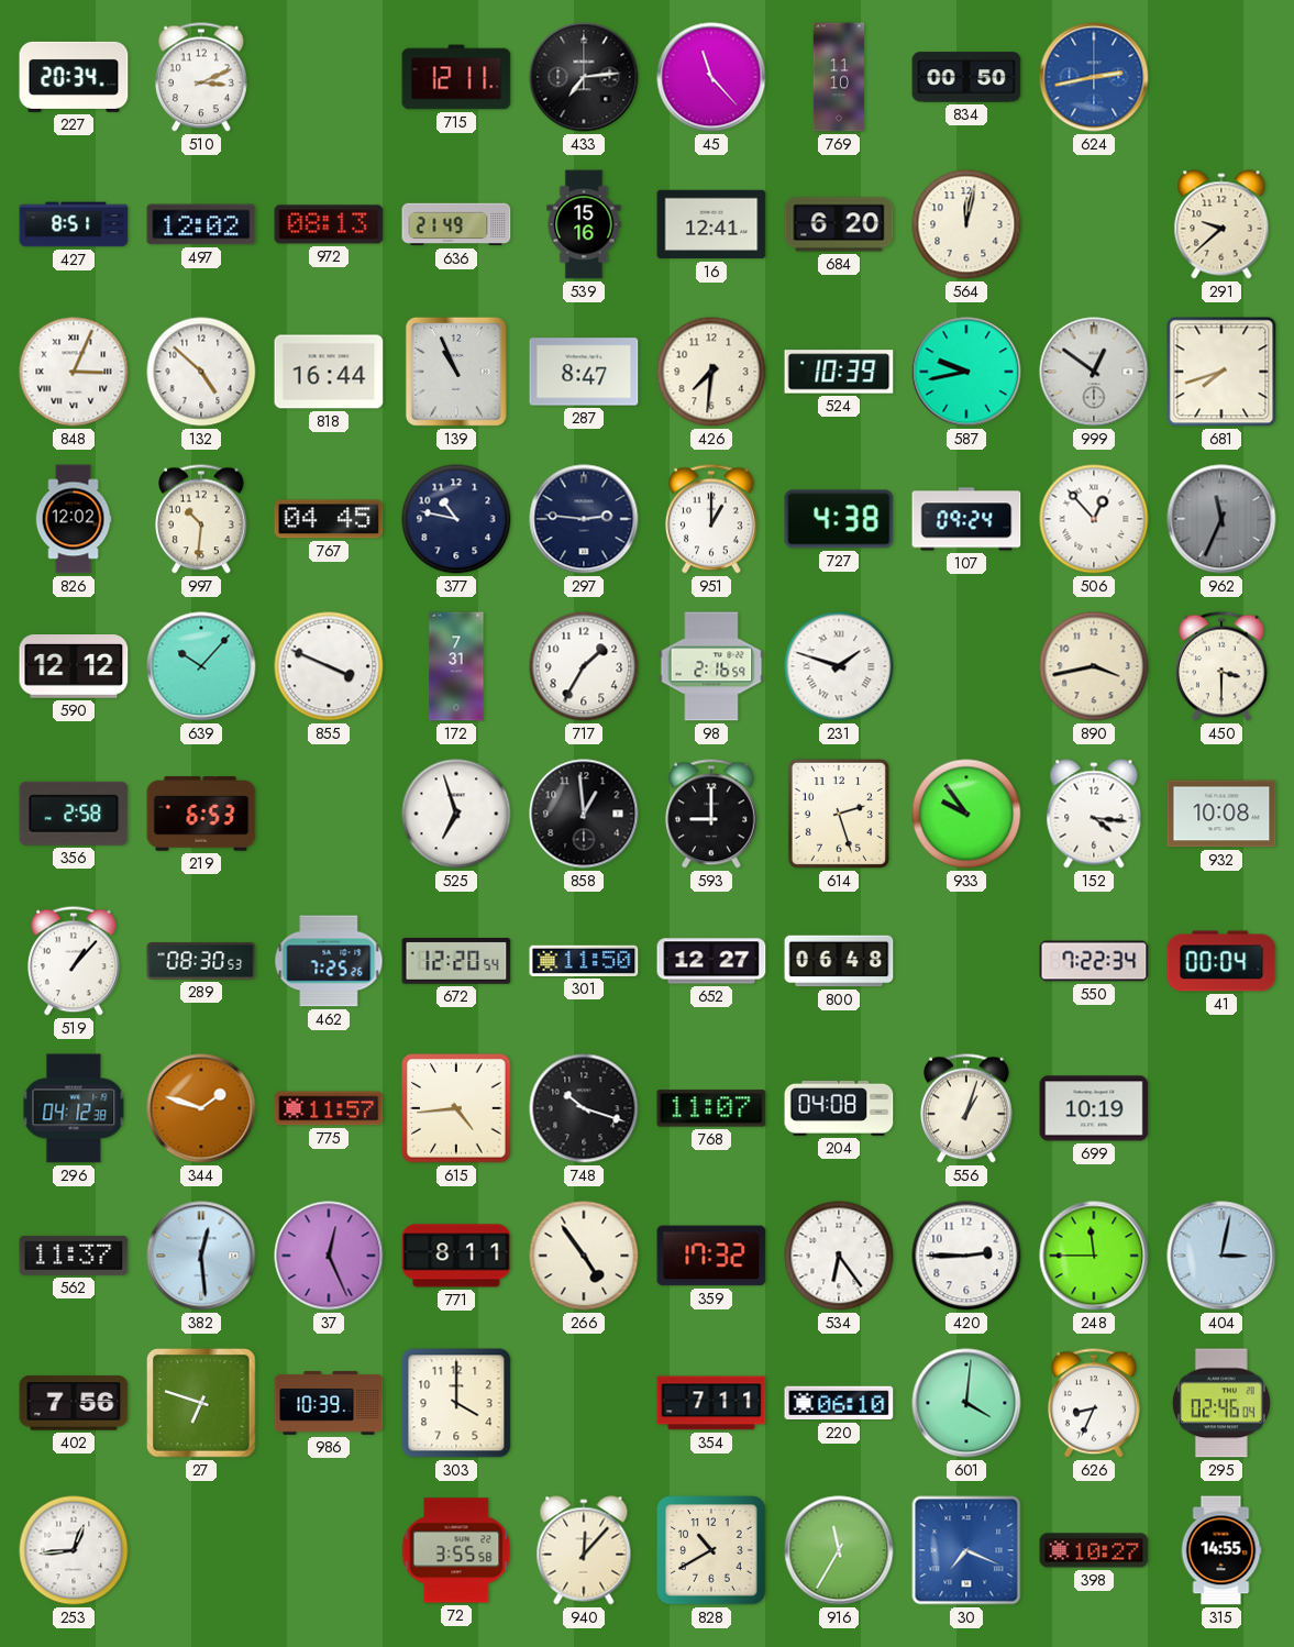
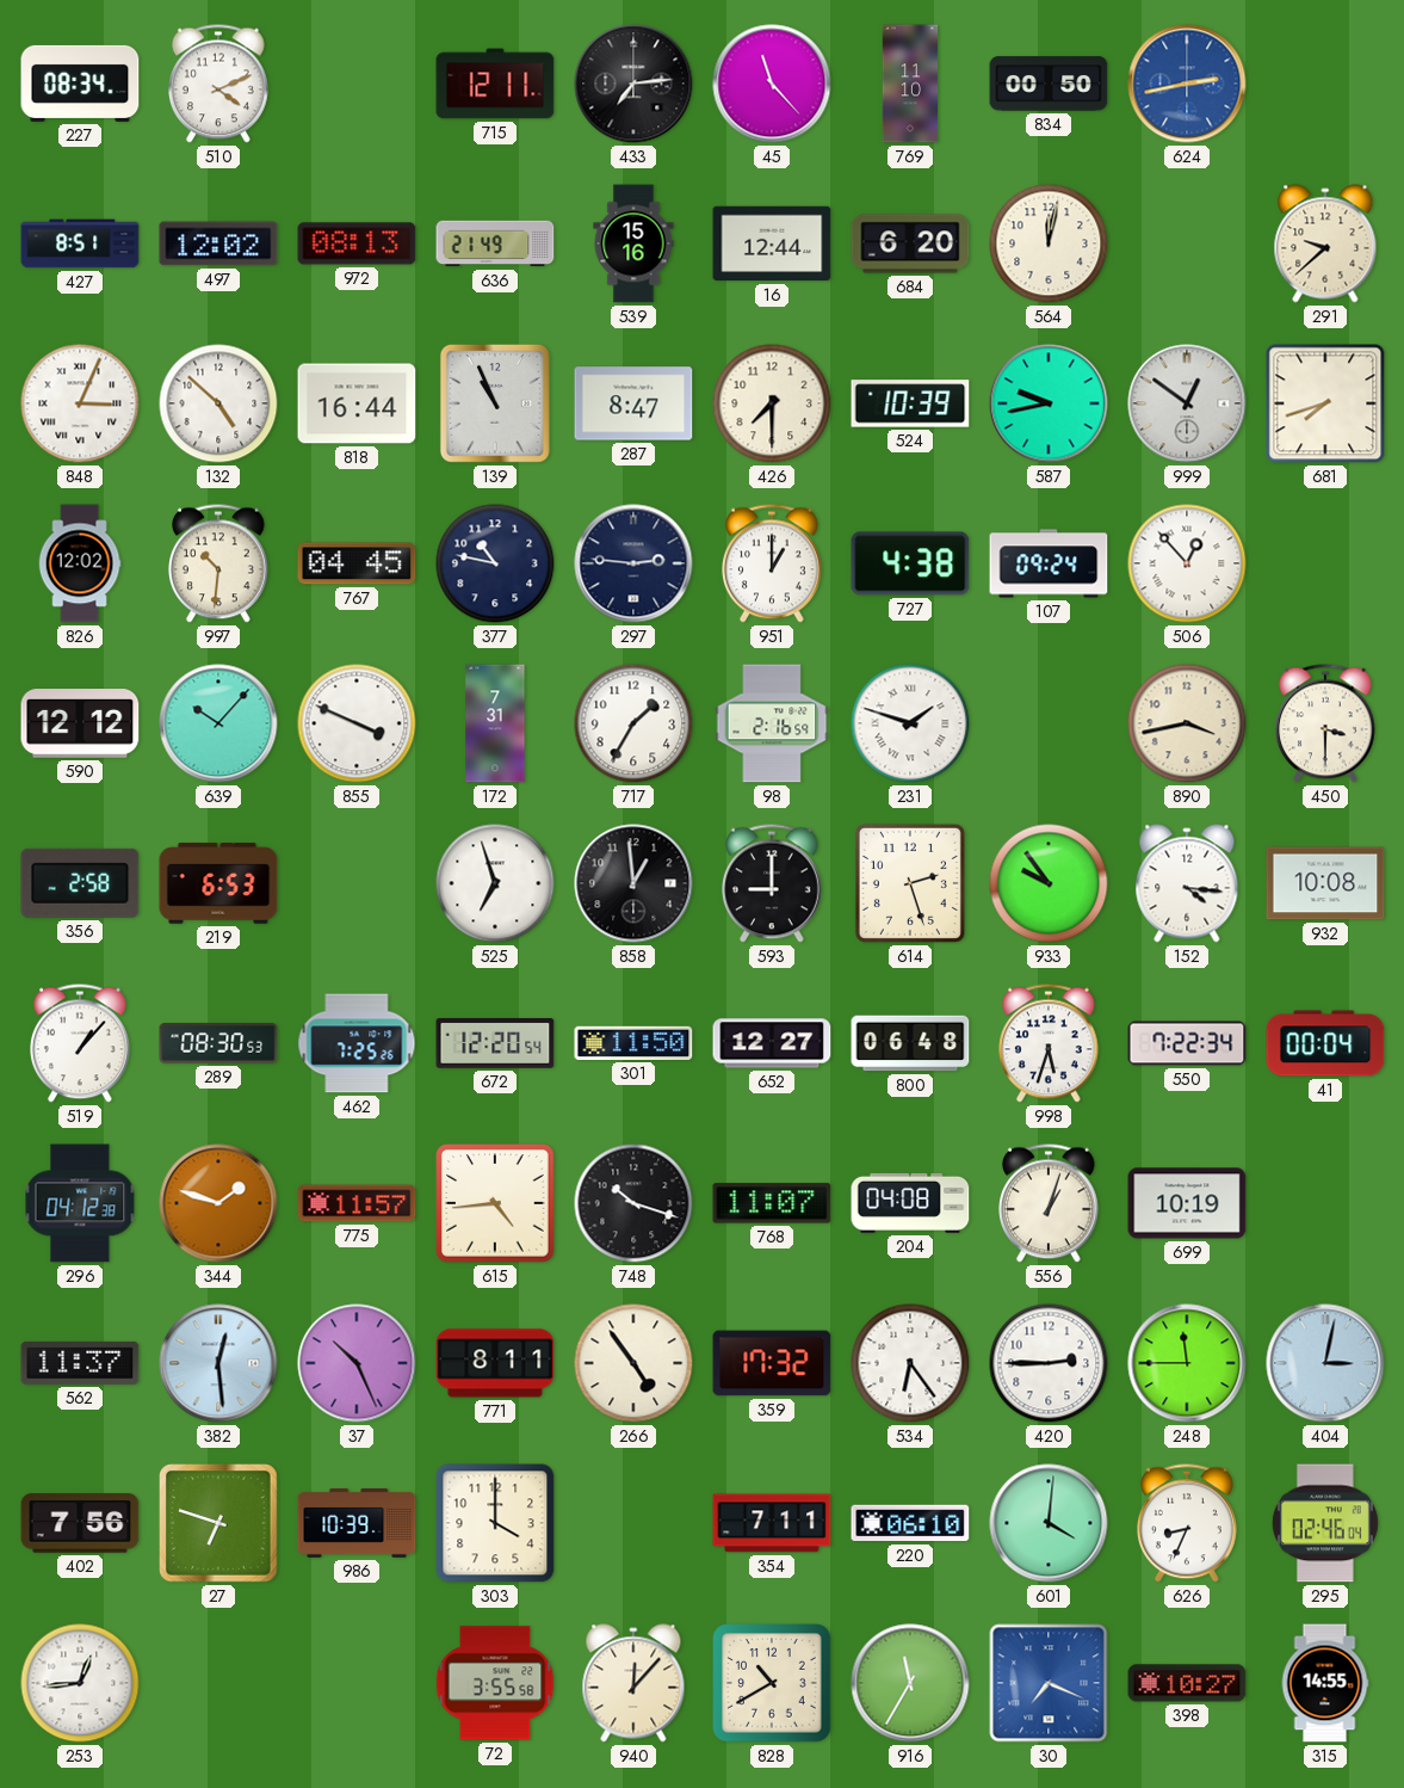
227: 20:34 -> 08:34 (80, 84)
510: 3:11 -> 4:11 (219, 84)
16: 12:41 -> 12:44 (772, 243)
426: 7:31 -> 7:30 (772, 403)
962: 11:34 -> none (1221, 519)
998: none -> 5:33 (1050, 1043)
37: 12:26 -> 10:26 (357, 1363)
